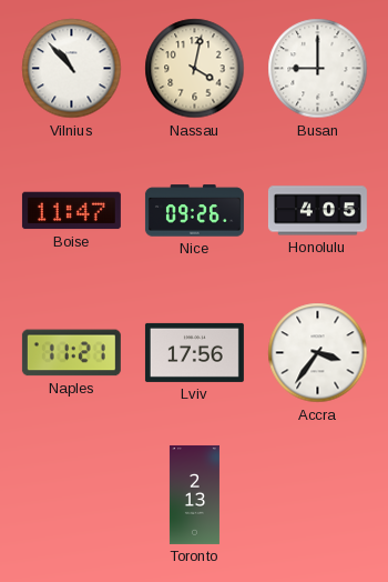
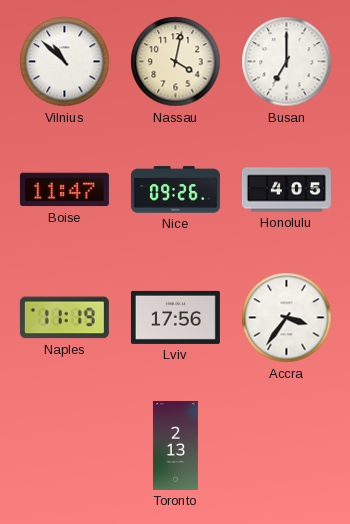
Vilnius: 10:53 -> 10:52 (65, 62)
Busan: 9:00 -> 7:00 (287, 62)
Naples: 11:21 -> 11:19 (64, 318)
